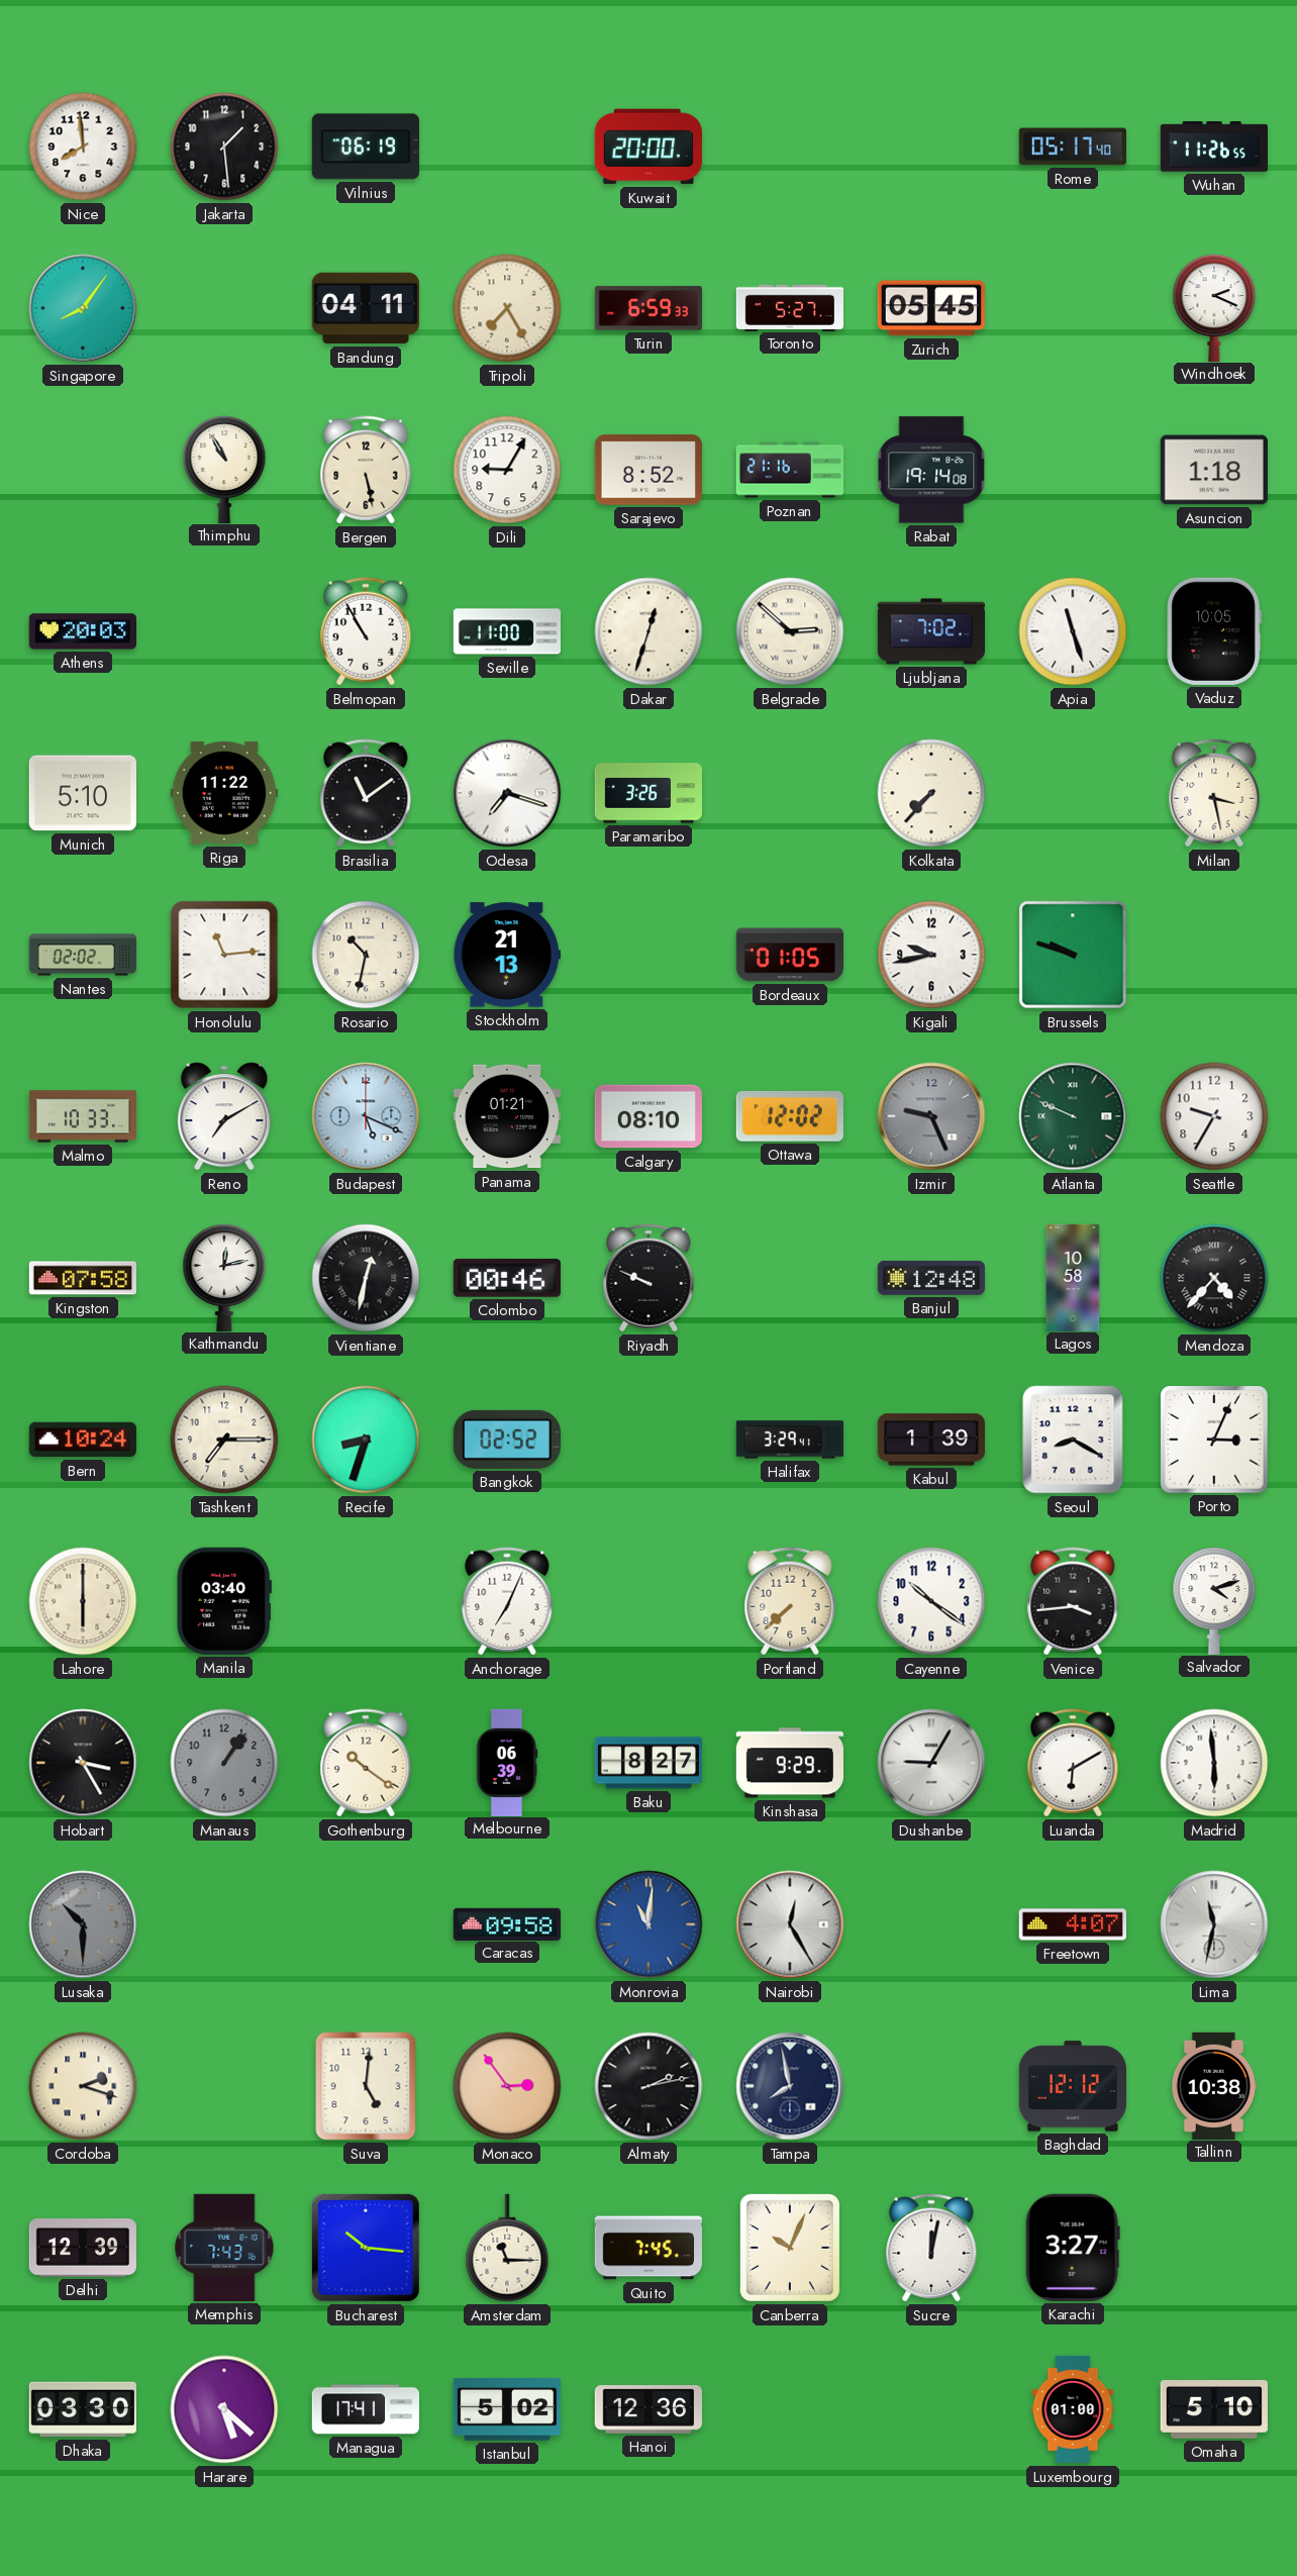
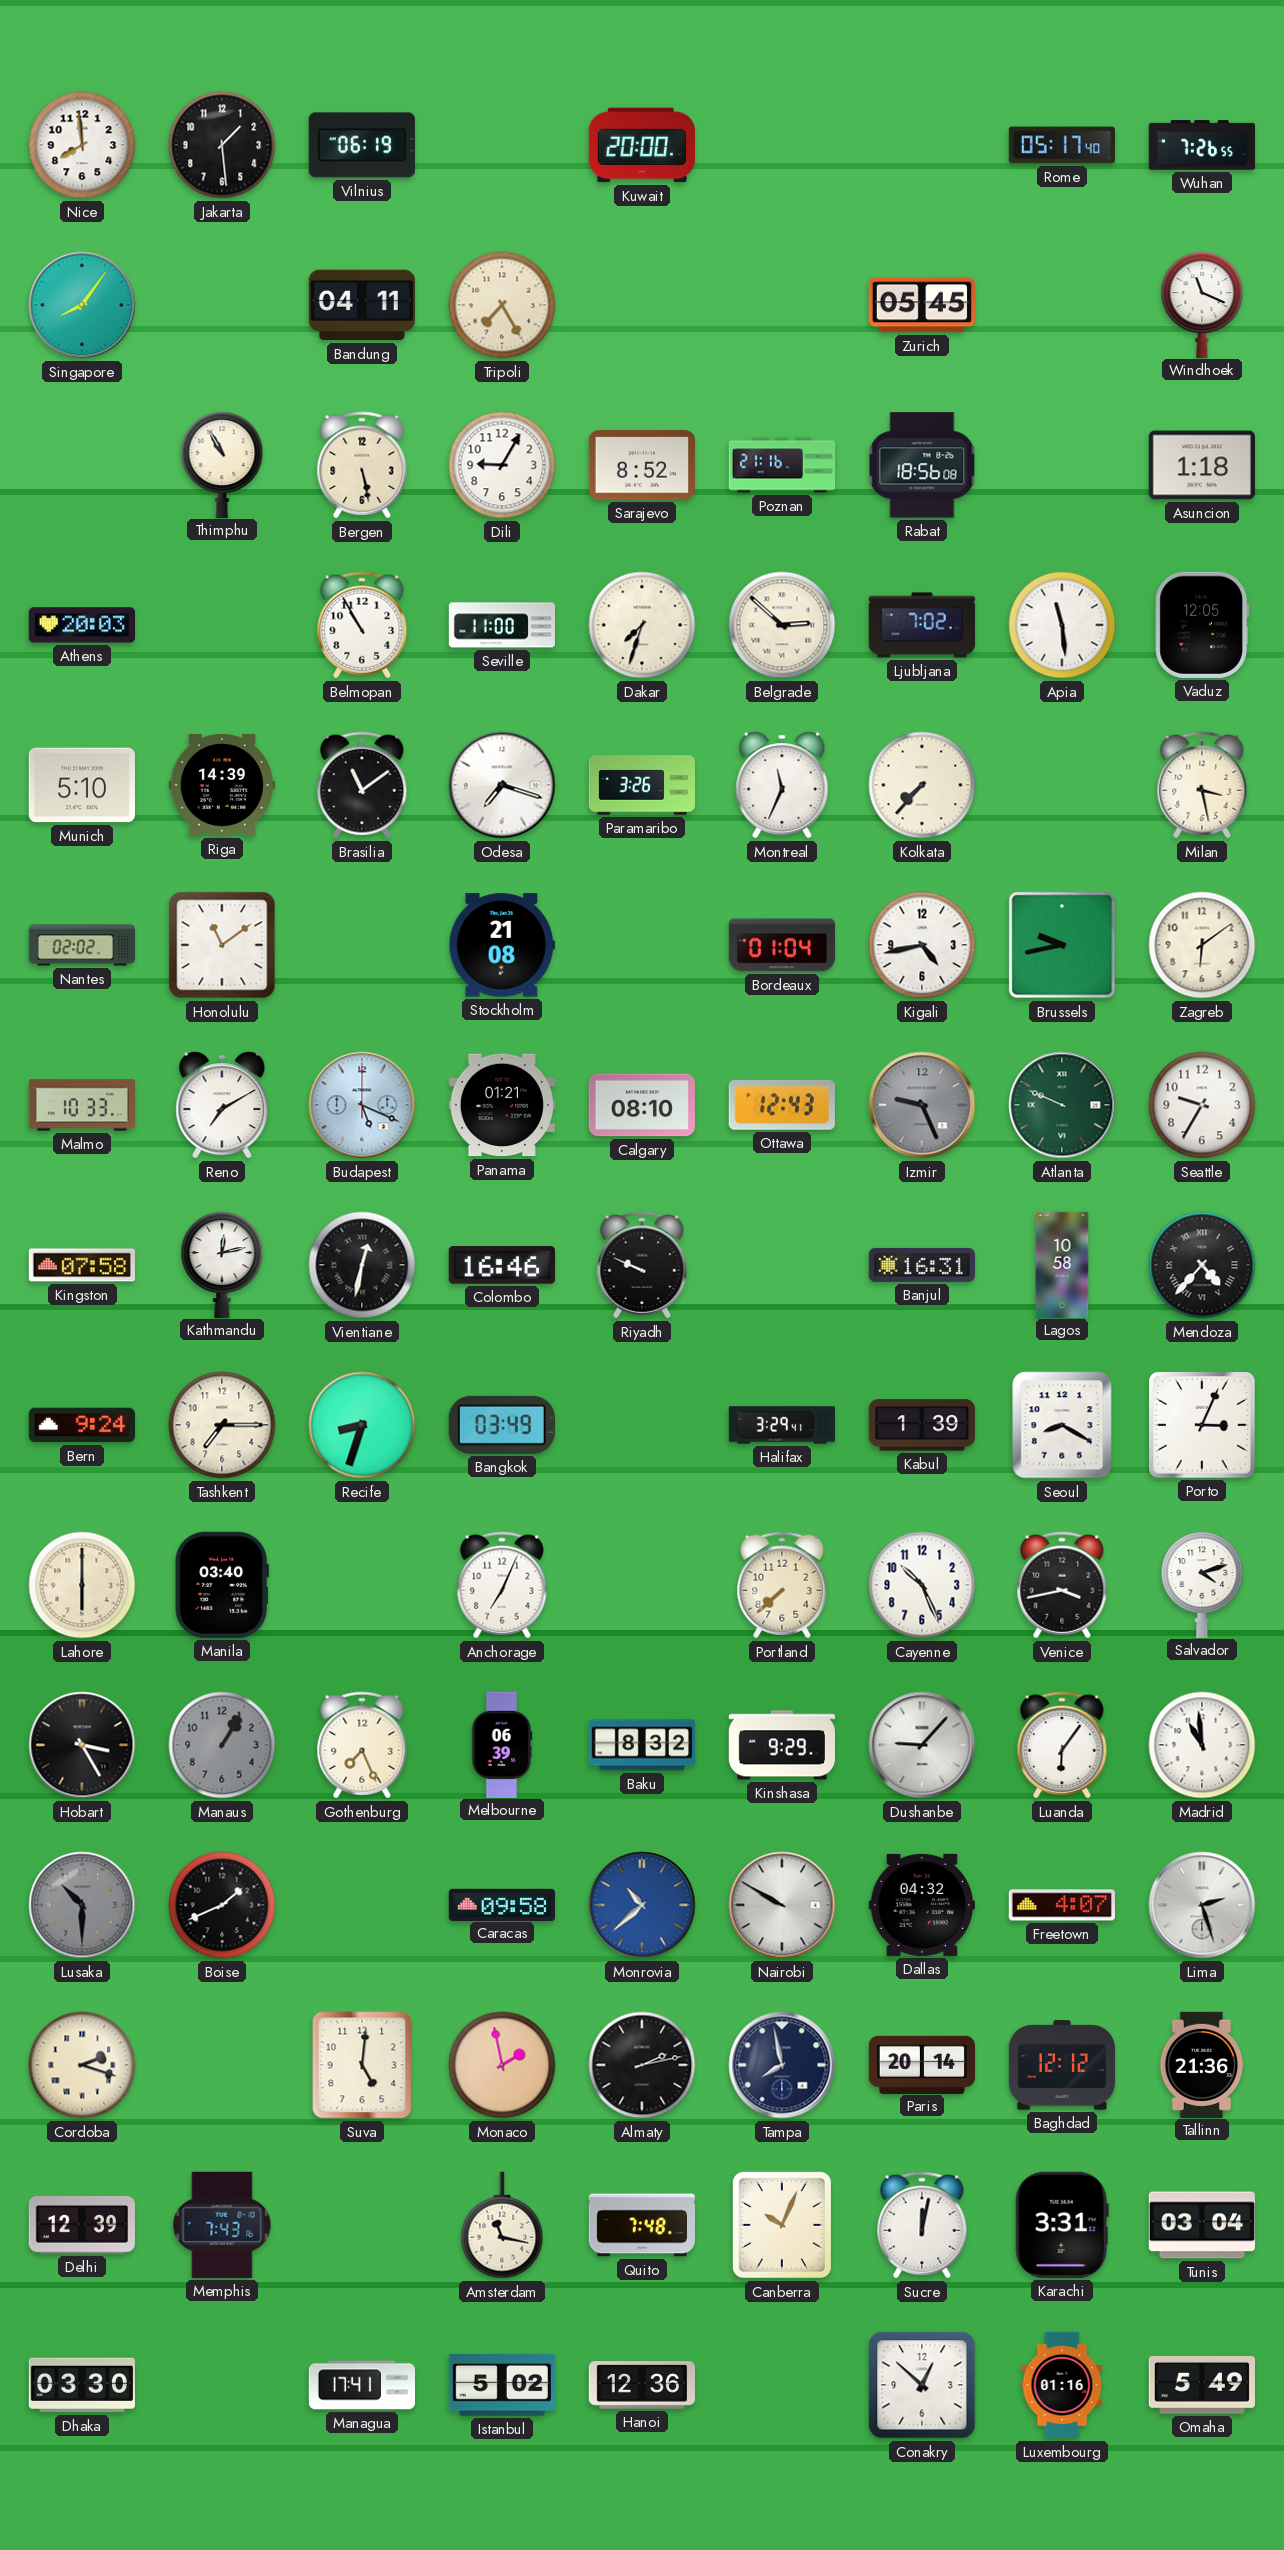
Wuhan: 11:26 -> 7:26 (1201, 145)
Turin: 6:59 -> none (647, 308)
Toronto: 5:27 -> none (789, 307)
Windhoek: 2:19 -> 11:19 (1202, 304)
Rabat: 19:14 -> 18:56 (922, 465)
Dakar: 12:33 -> 7:33 (642, 625)
Apia: 11:27 -> 11:29 (1062, 625)
Vaduz: 10:05 -> 12:05 (1202, 625)
Riga: 11:22 -> 14:39 (222, 785)
Montreal: none -> 11:34 (782, 785)
Honolulu: 11:14 -> 11:09 (222, 945)
Rosario: 10:32 -> none (366, 955)
Stockholm: 21:13 -> 21:08 (502, 945)
Bordeaux: 01:05 -> 01:04 (781, 945)
Kigali: 9:43 -> 4:43 (922, 945)
Brussels: 9:48 -> 9:43 (1062, 945)
Zagreb: none -> 6:09 (1202, 945)
Ottawa: 12:02 -> 12:43 (782, 1106)
Colombo: 00:46 -> 16:46 (502, 1265)
Banjul: 12:48 -> 16:31 (922, 1265)
Bern: 10:24 -> 9:24 (82, 1425)
Bangkok: 02:52 -> 03:49 (502, 1425)
Cayenne: 10:21 -> 10:26 (922, 1585)
Venice: 3:44 -> 3:43 (1062, 1585)
Manaus: 1:06 -> 1:05 (222, 1745)
Gothenburg: 10:21 -> 7:26 (362, 1745)
Baku: 8:27 -> 8:32 (641, 1745)
Dushanbe: 9:05 -> 9:07 (922, 1745)
Luanda: 6:10 -> 6:06 (1062, 1745)
Madrid: 5:59 -> 10:59 (1202, 1745)
Boise: none -> 1:41 (222, 1905)
Monrovia: 11:01 -> 10:38 (642, 1905)
Nairobi: 12:25 -> 9:50 (782, 1905)
Dallas: none -> 04:32 (922, 1905)
Lima: 11:32 -> 2:27 (1202, 1905)
Monaco: 2:54 -> 1:58 (502, 2065)
Paris: none -> 20:14 (921, 2064)
Tallinn: 10:38 -> 21:36 (1202, 2064)
Bucharest: 10:16 -> none (366, 2248)
Amsterdam: 11:15 -> 11:17 (502, 2225)
Quito: 7:45 -> 7:48 (642, 2225)
Karachi: 3:27 -> 3:31 (1062, 2225)
Tunis: none -> 03:04 (1202, 2225)
Harare: 5:22 -> none (224, 2409)
Conakry: none -> 12:52 (922, 2385)
Luxembourg: 01:00 -> 01:16 (1062, 2385)
Omaha: 5:10 -> 5:49 (1202, 2386)
